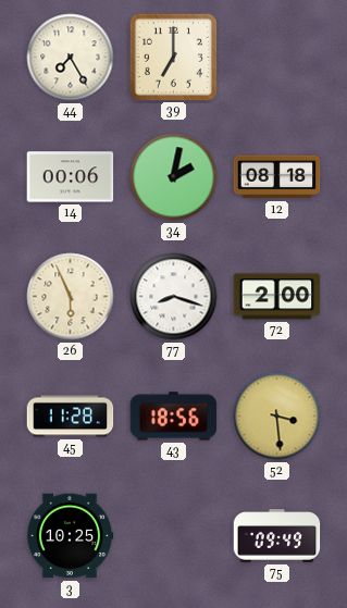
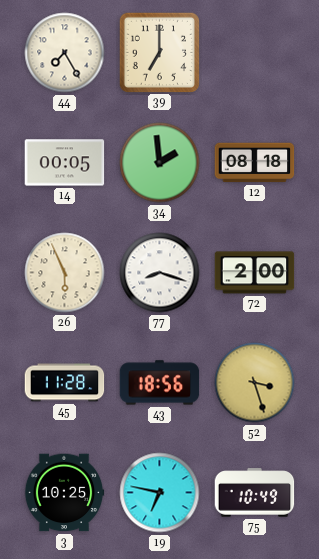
14: 00:06 -> 00:05 (65, 163)
34: 2:02 -> 1:59 (160, 163)
52: 3:29 -> 3:27 (255, 383)
19: none -> 6:47 (160, 493)
75: 09:49 -> 10:49 (255, 493)
